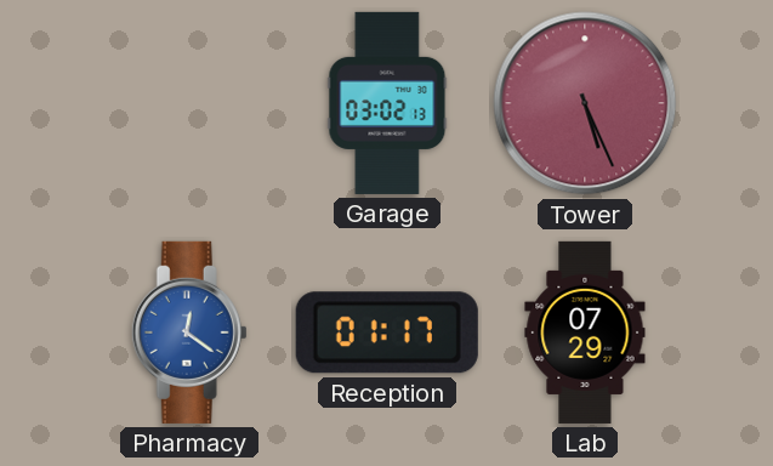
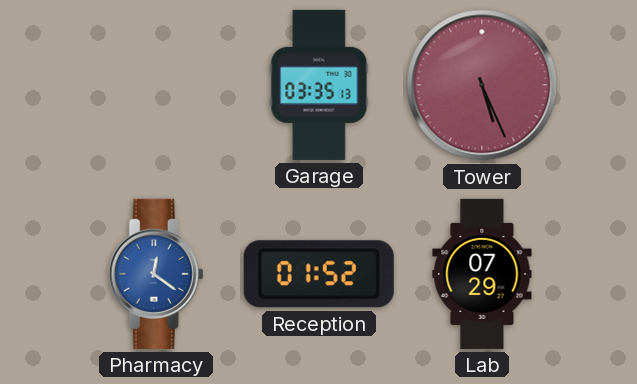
Garage: 03:02 -> 03:35 (319, 85)
Reception: 01:17 -> 01:52 (319, 274)
